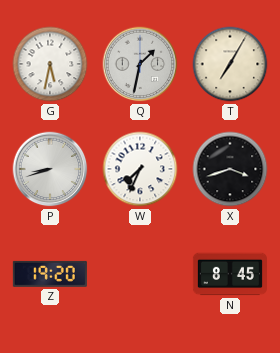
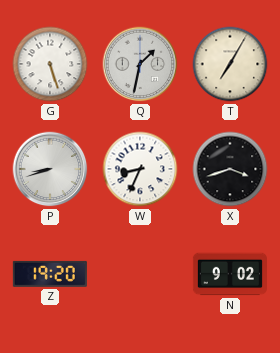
G: 5:32 -> 5:27 (50, 64)
W: 7:34 -> 8:34 (140, 169)
N: 8:45 -> 9:02 (230, 274)
